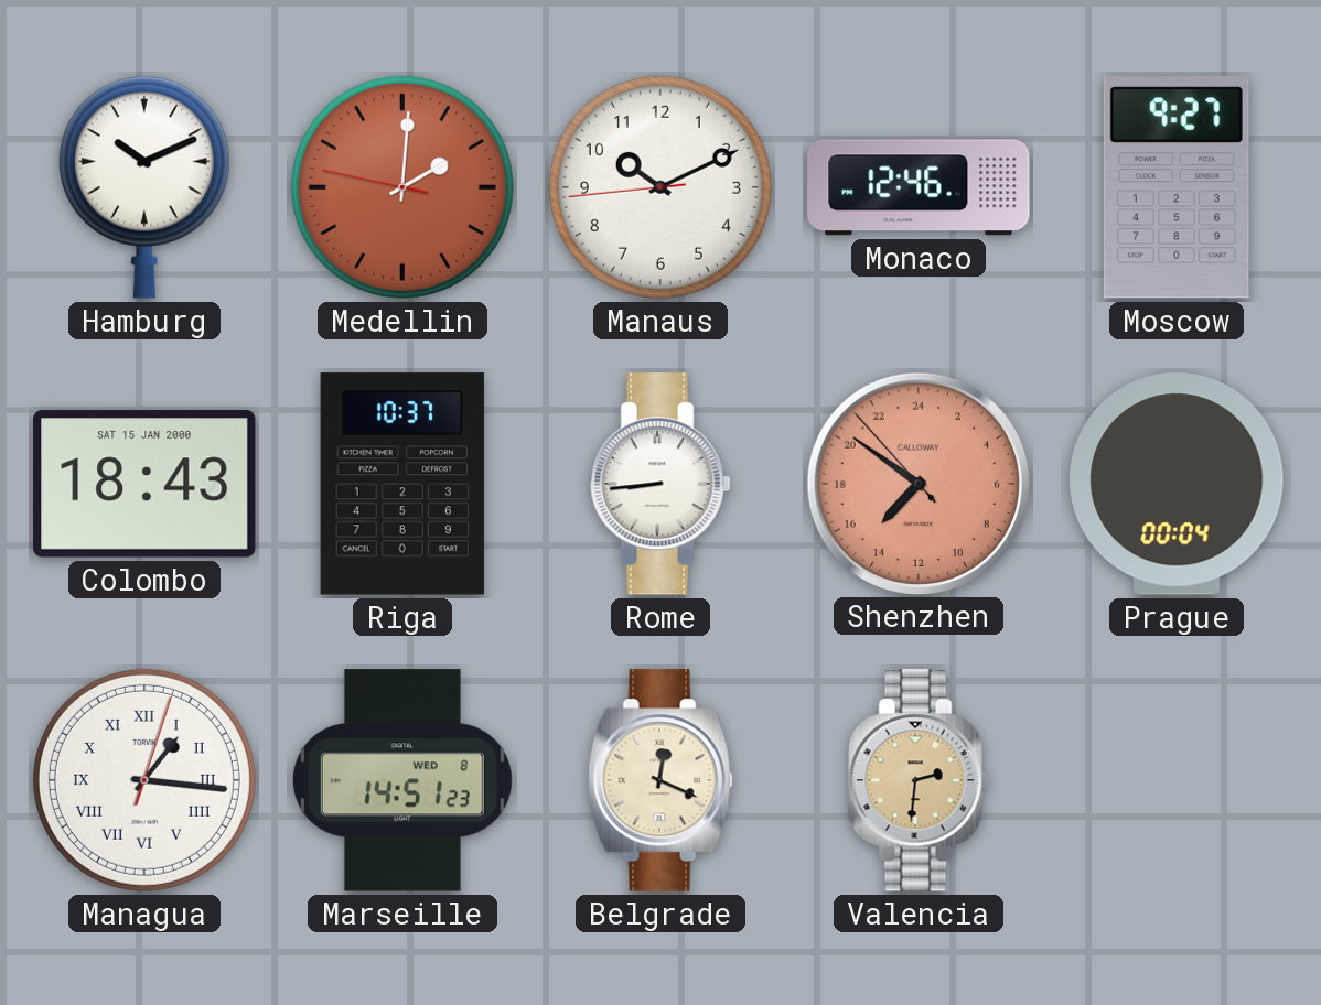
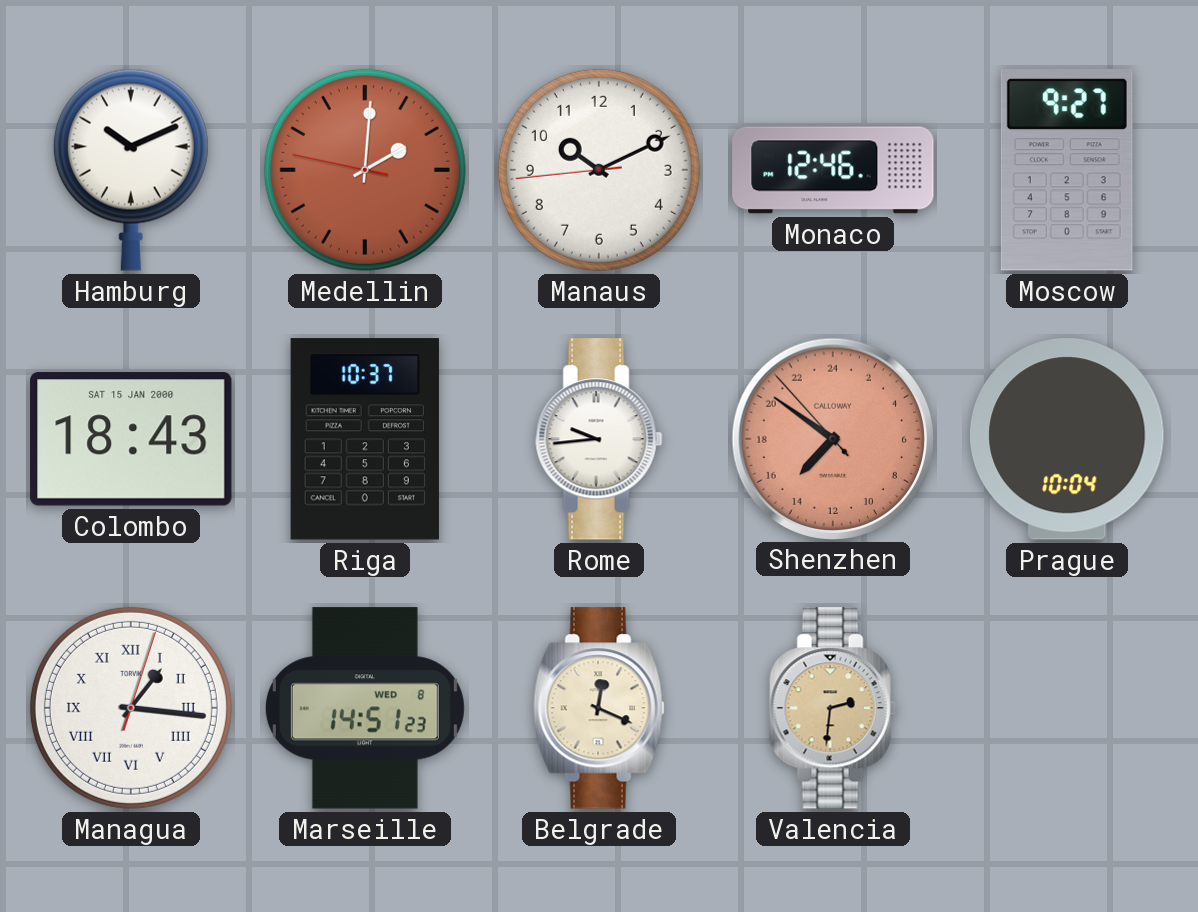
Rome: 8:44 -> 9:44 (599, 439)
Prague: 00:04 -> 10:04 (1068, 439)
